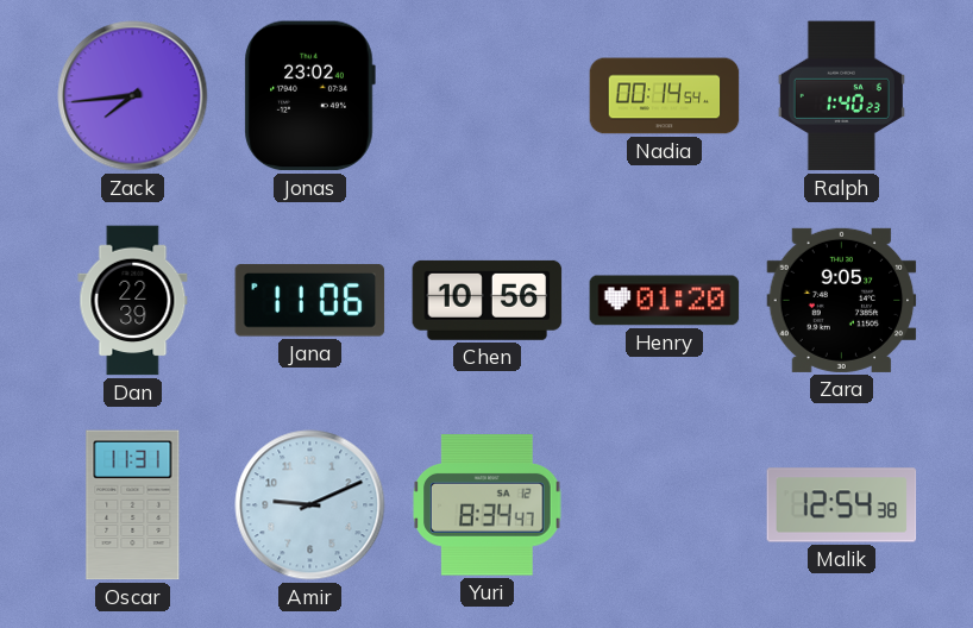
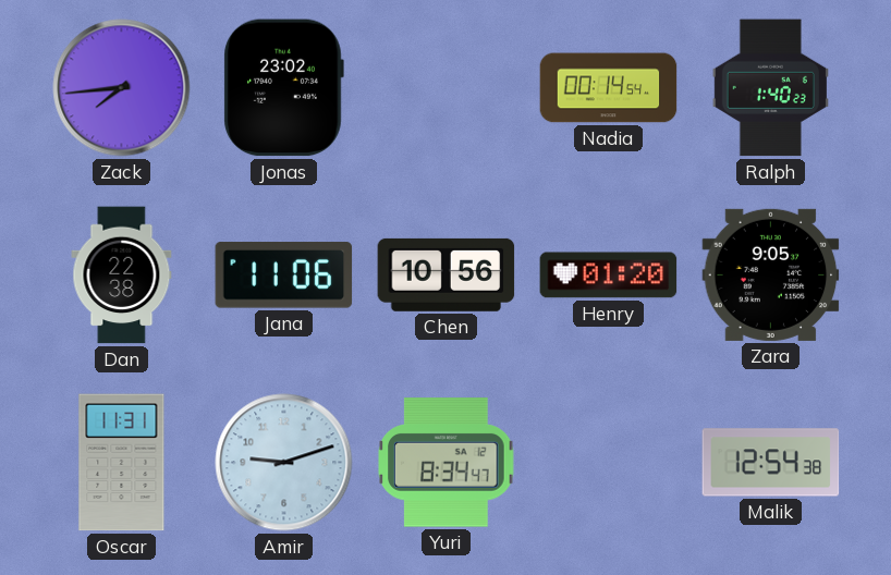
Dan: 22:39 -> 22:38 (122, 276)
Amir: 9:11 -> 9:12 (284, 463)
